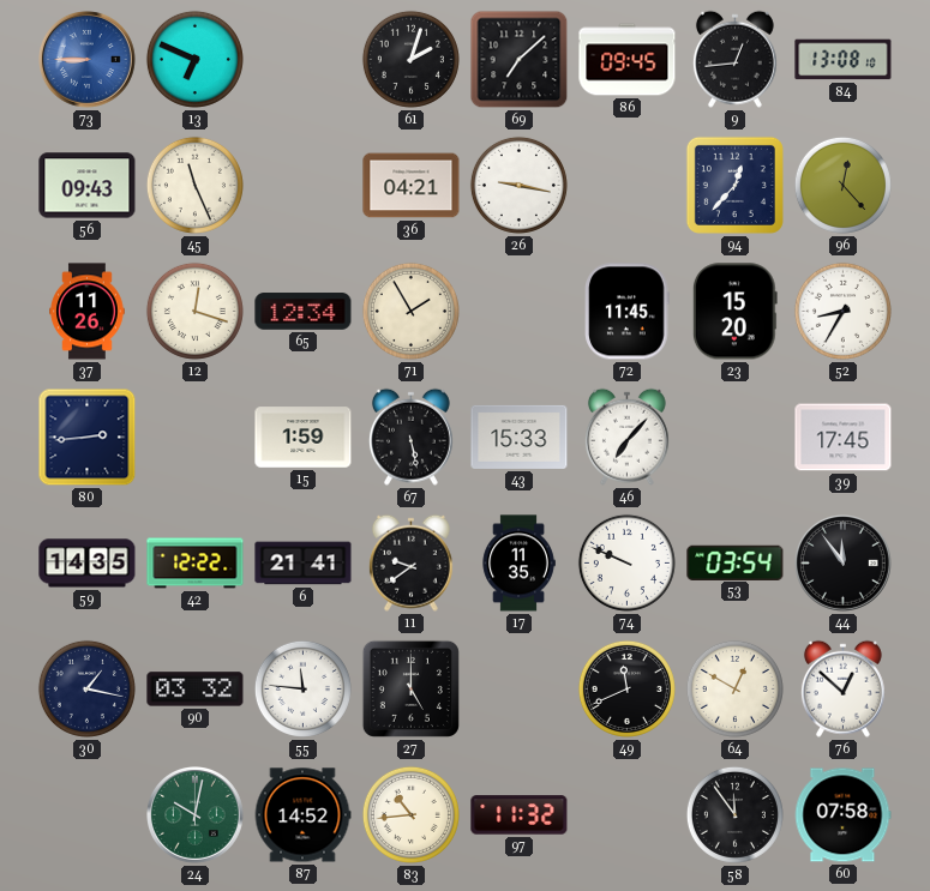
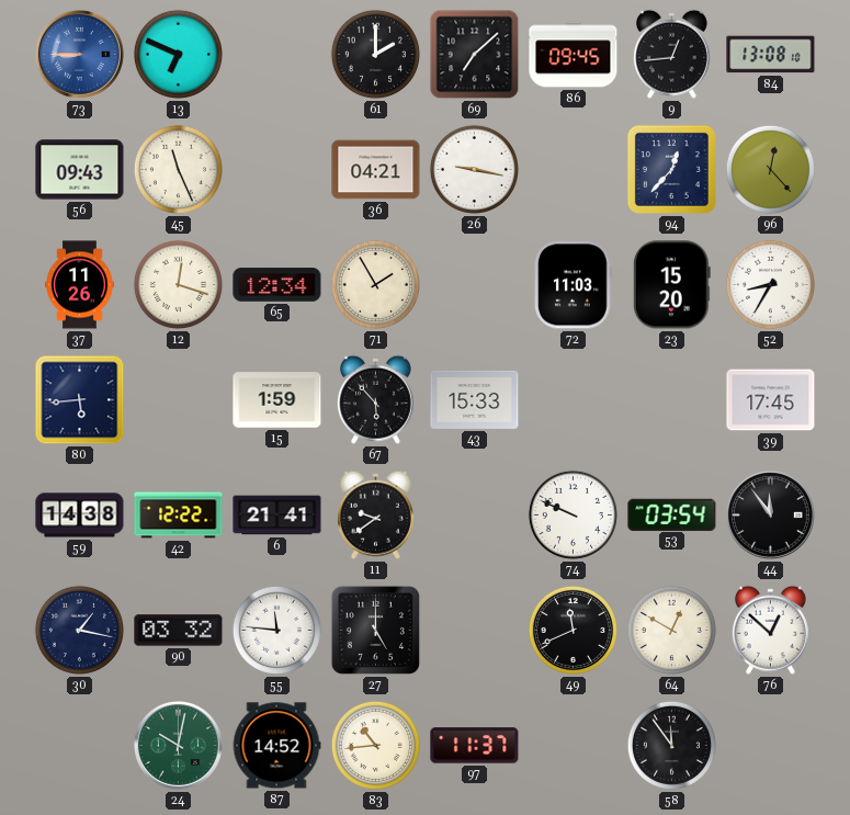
61: 2:03 -> 2:00 (375, 54)
72: 11:45 -> 11:03 (574, 285)
80: 2:44 -> 5:44 (80, 400)
67: 5:28 -> 5:53 (375, 399)
46: 7:07 -> none (626, 437)
59: 14:35 -> 14:38 (80, 516)
17: 11:35 -> none (518, 564)
97: 11:32 -> 11:37 (475, 746)
60: 07:58 -> none (842, 815)
